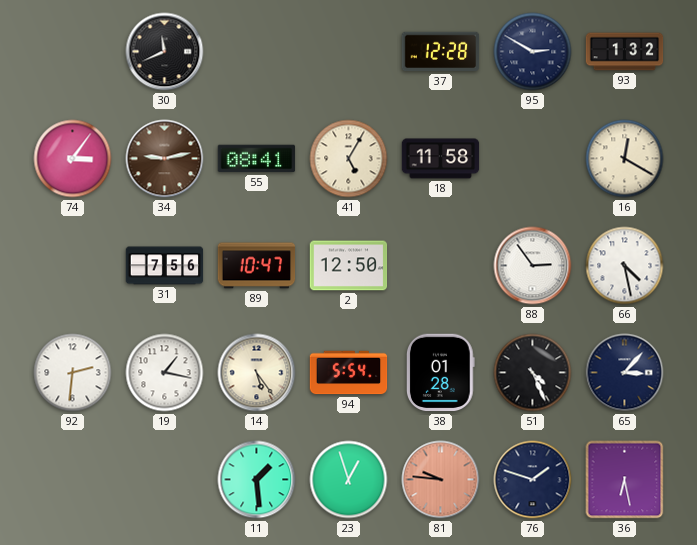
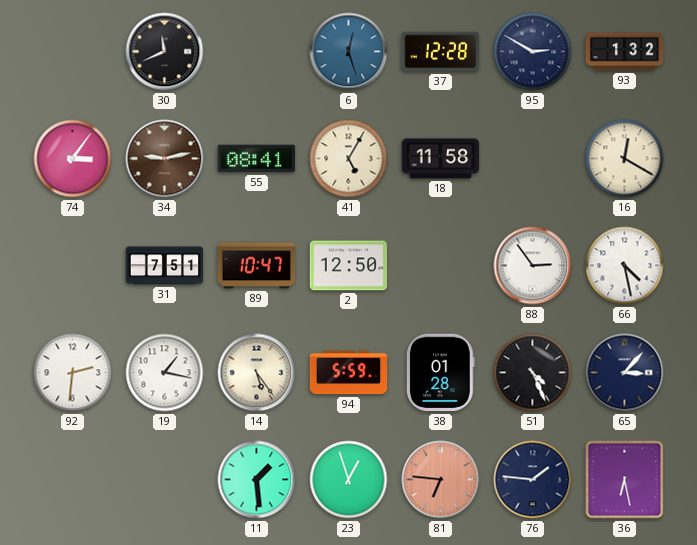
6: none -> 12:27 (349, 52)
31: 7:56 -> 7:51 (165, 266)
94: 5:54 -> 5:59 (349, 373)
81: 9:46 -> 6:46 (441, 480)
76: 1:48 -> 1:46 (533, 480)
